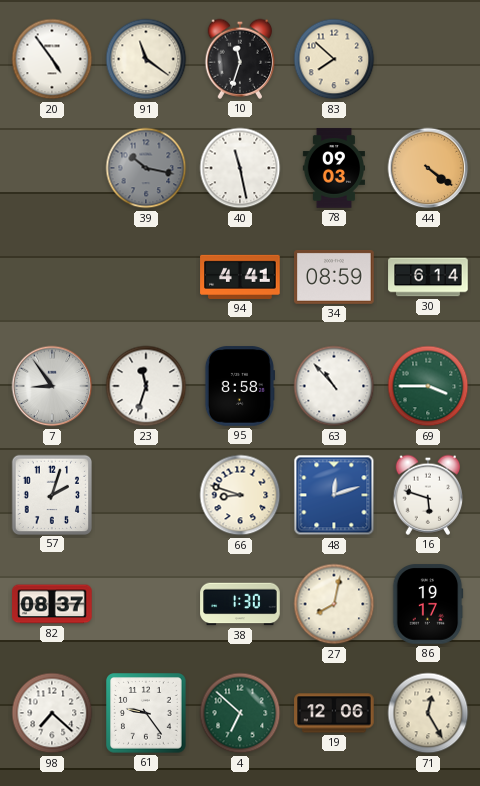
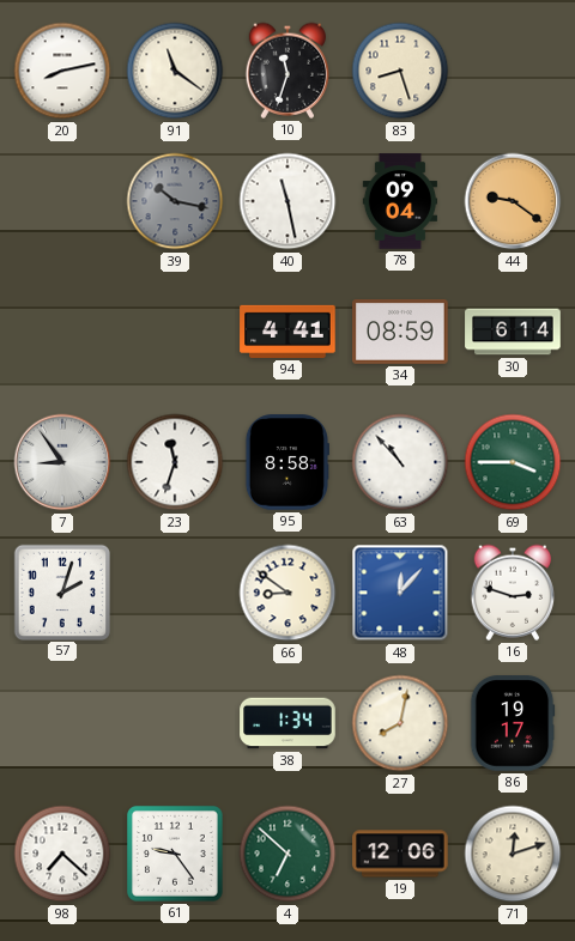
20: 4:54 -> 8:13 (62, 71)
83: 7:52 -> 8:27 (400, 71)
78: 09:03 -> 09:04 (399, 201)
44: 4:21 -> 9:21 (513, 201)
66: 8:48 -> 8:51 (287, 593)
48: 12:12 -> 12:07 (400, 593)
16: 5:48 -> 2:48 (513, 593)
82: 08:37 -> none (52, 604)
38: 1:30 -> 1:34 (287, 723)
71: 12:25 -> 12:12 (513, 854)
